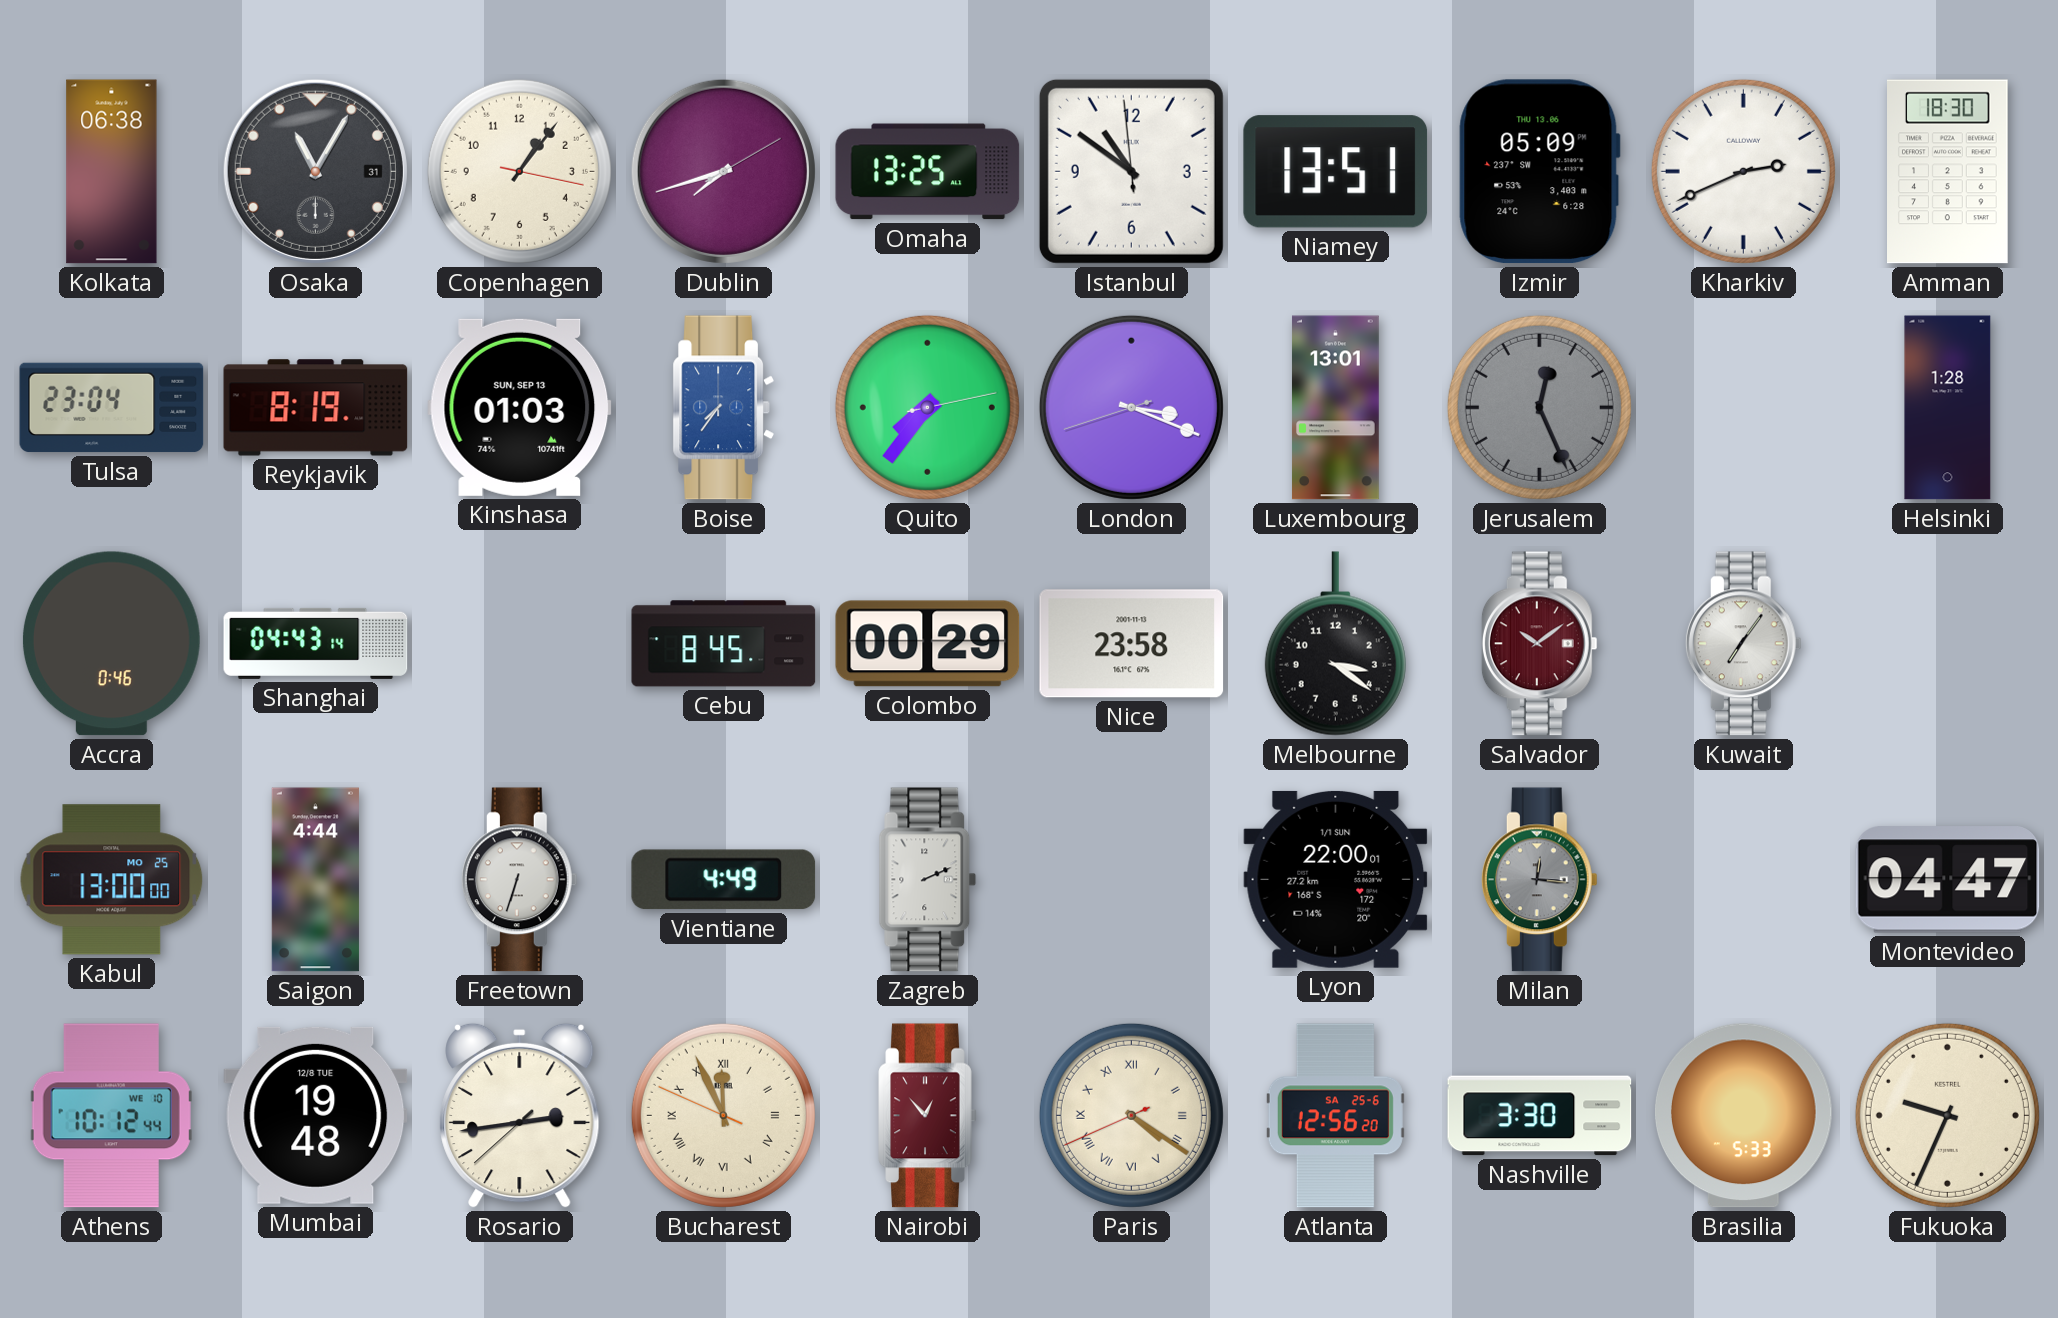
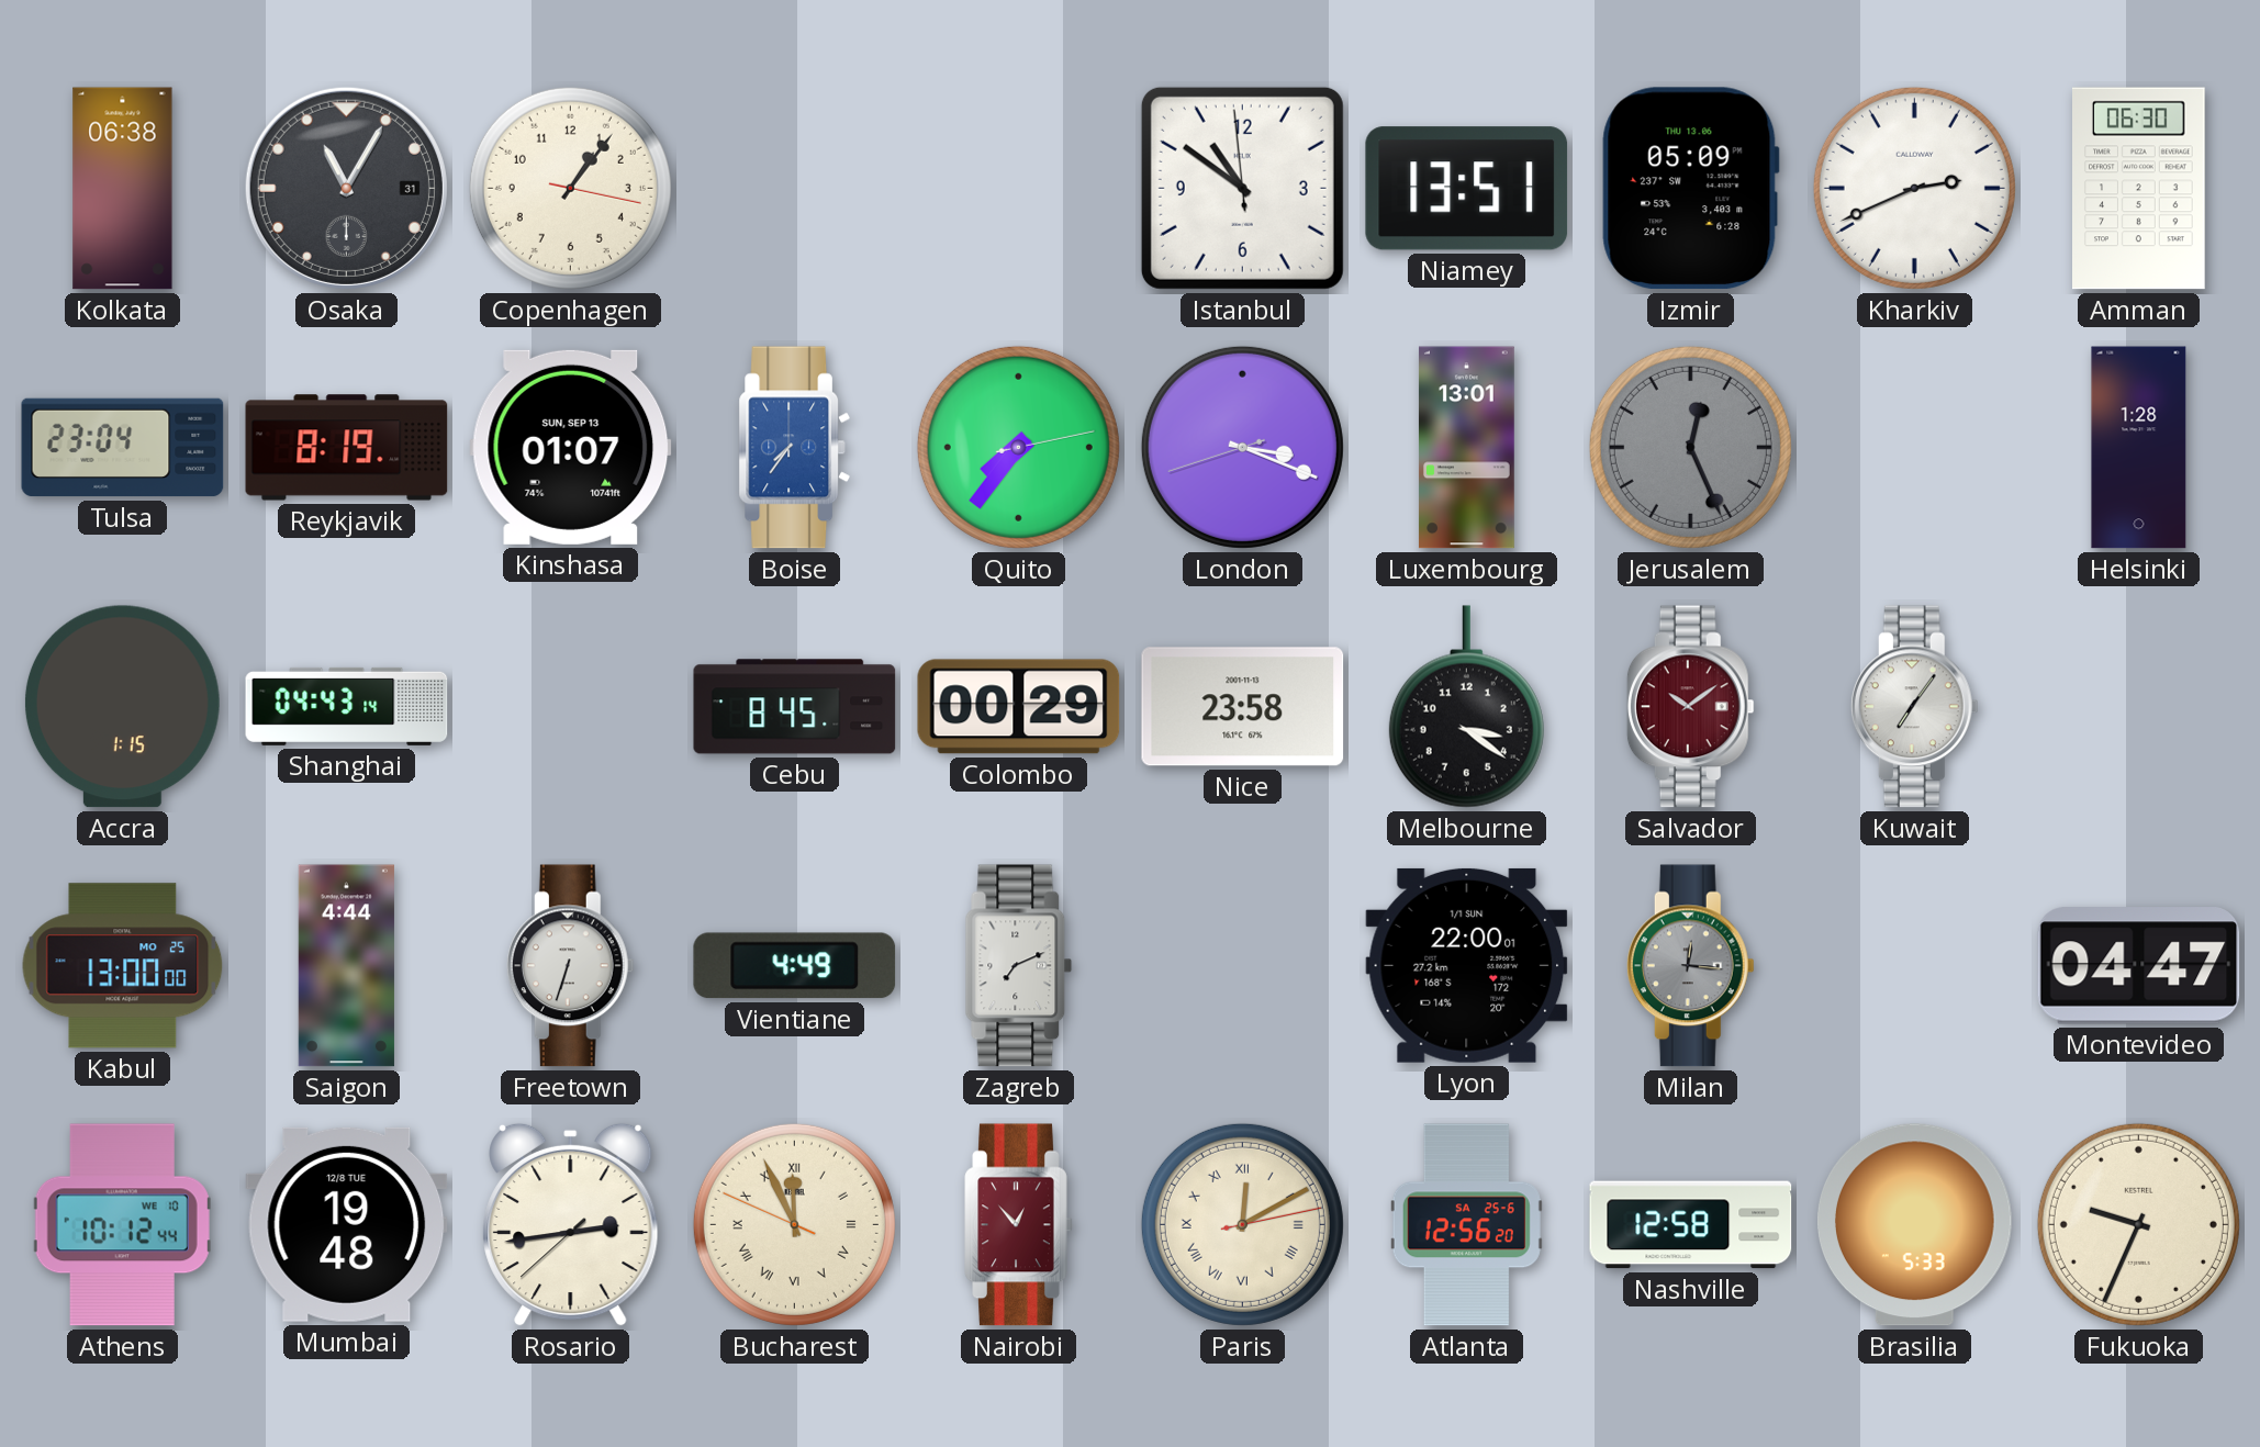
Dublin: 7:42 -> none (723, 171)
Omaha: 13:25 -> none (928, 172)
Amman: 18:30 -> 06:30 (2139, 189)
Kinshasa: 01:03 -> 01:07 (571, 447)
Accra: 0:46 -> 1:15 (122, 707)
Zagreb: 2:11 -> 7:11 (1019, 966)
Paris: 4:20 -> 12:10 (1242, 1224)
Nashville: 3:30 -> 12:58 (1691, 1225)
